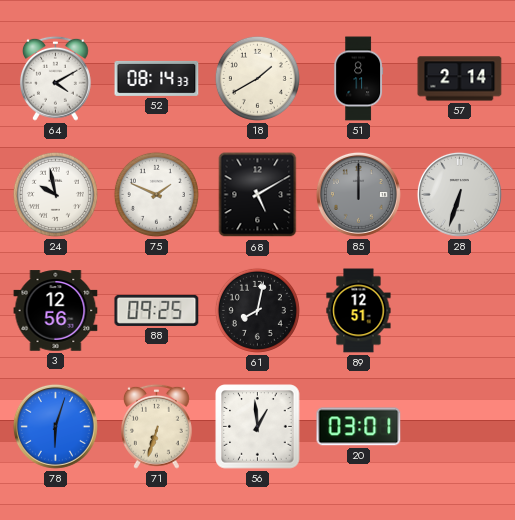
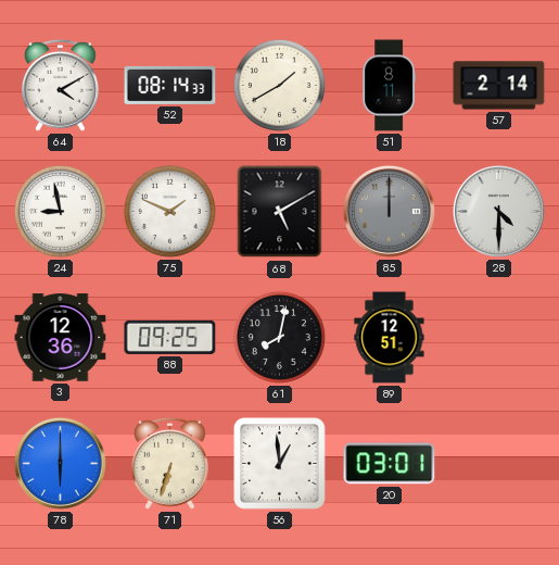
24: 9:58 -> 8:58 (60, 211)
28: 6:33 -> 4:30 (498, 211)
3: 12:56 -> 12:36 (61, 338)
78: 6:03 -> 6:00 (60, 463)
